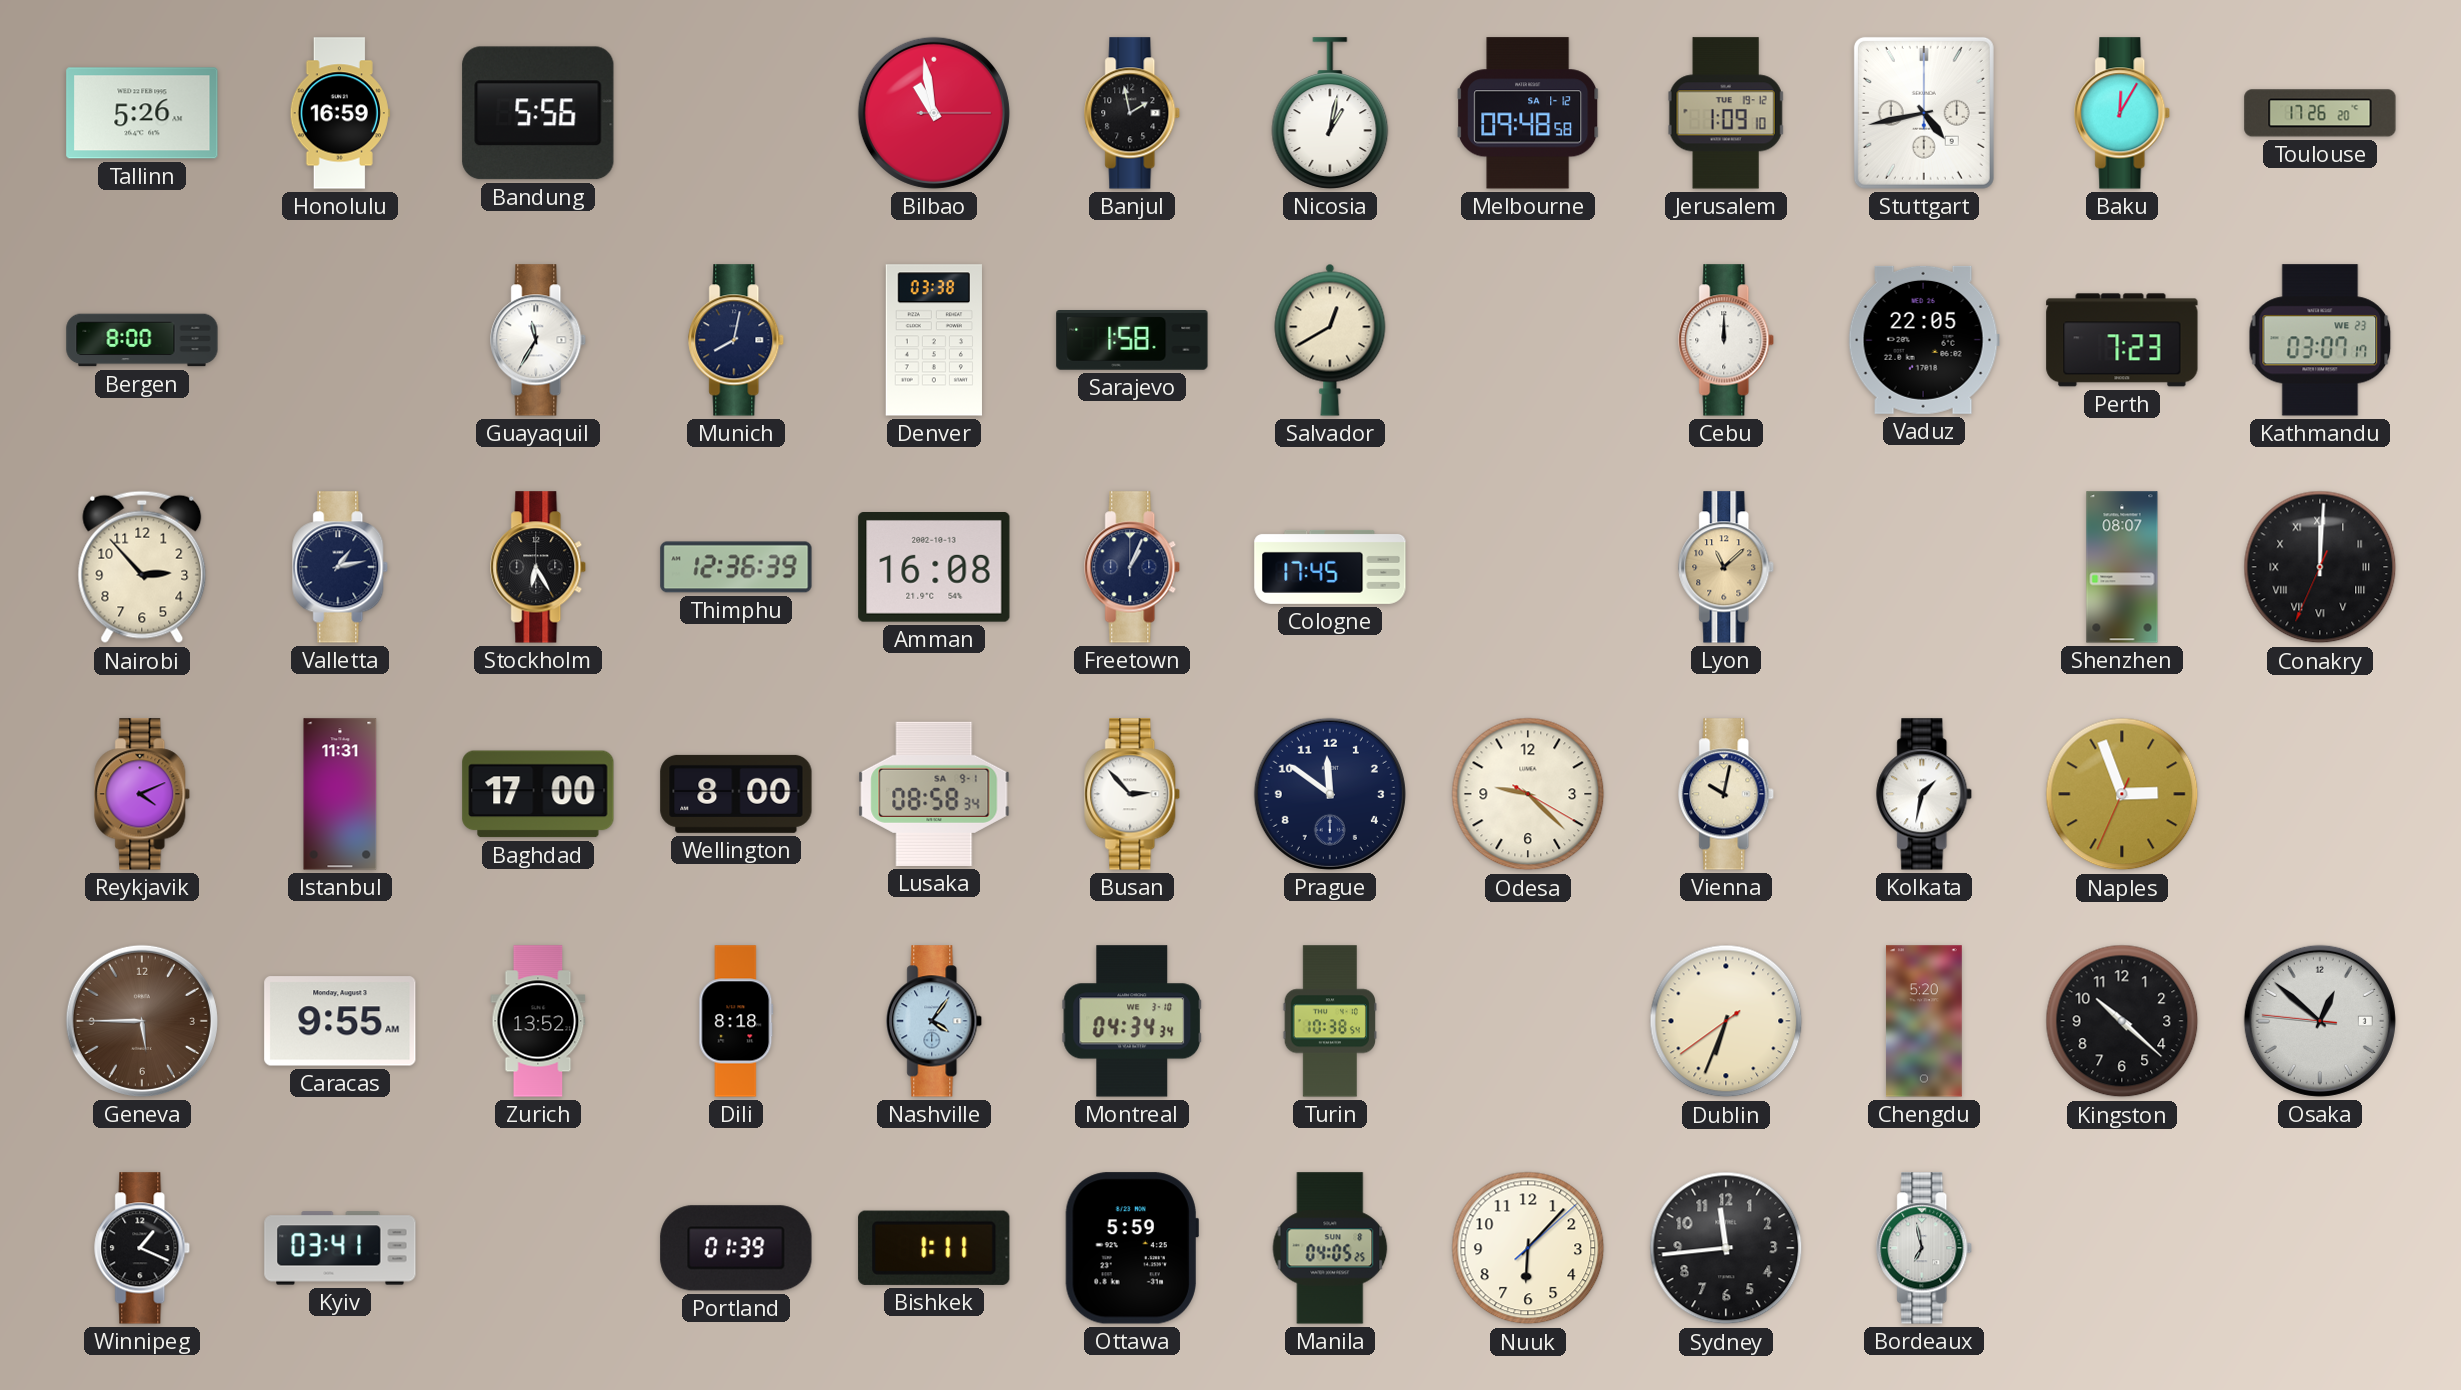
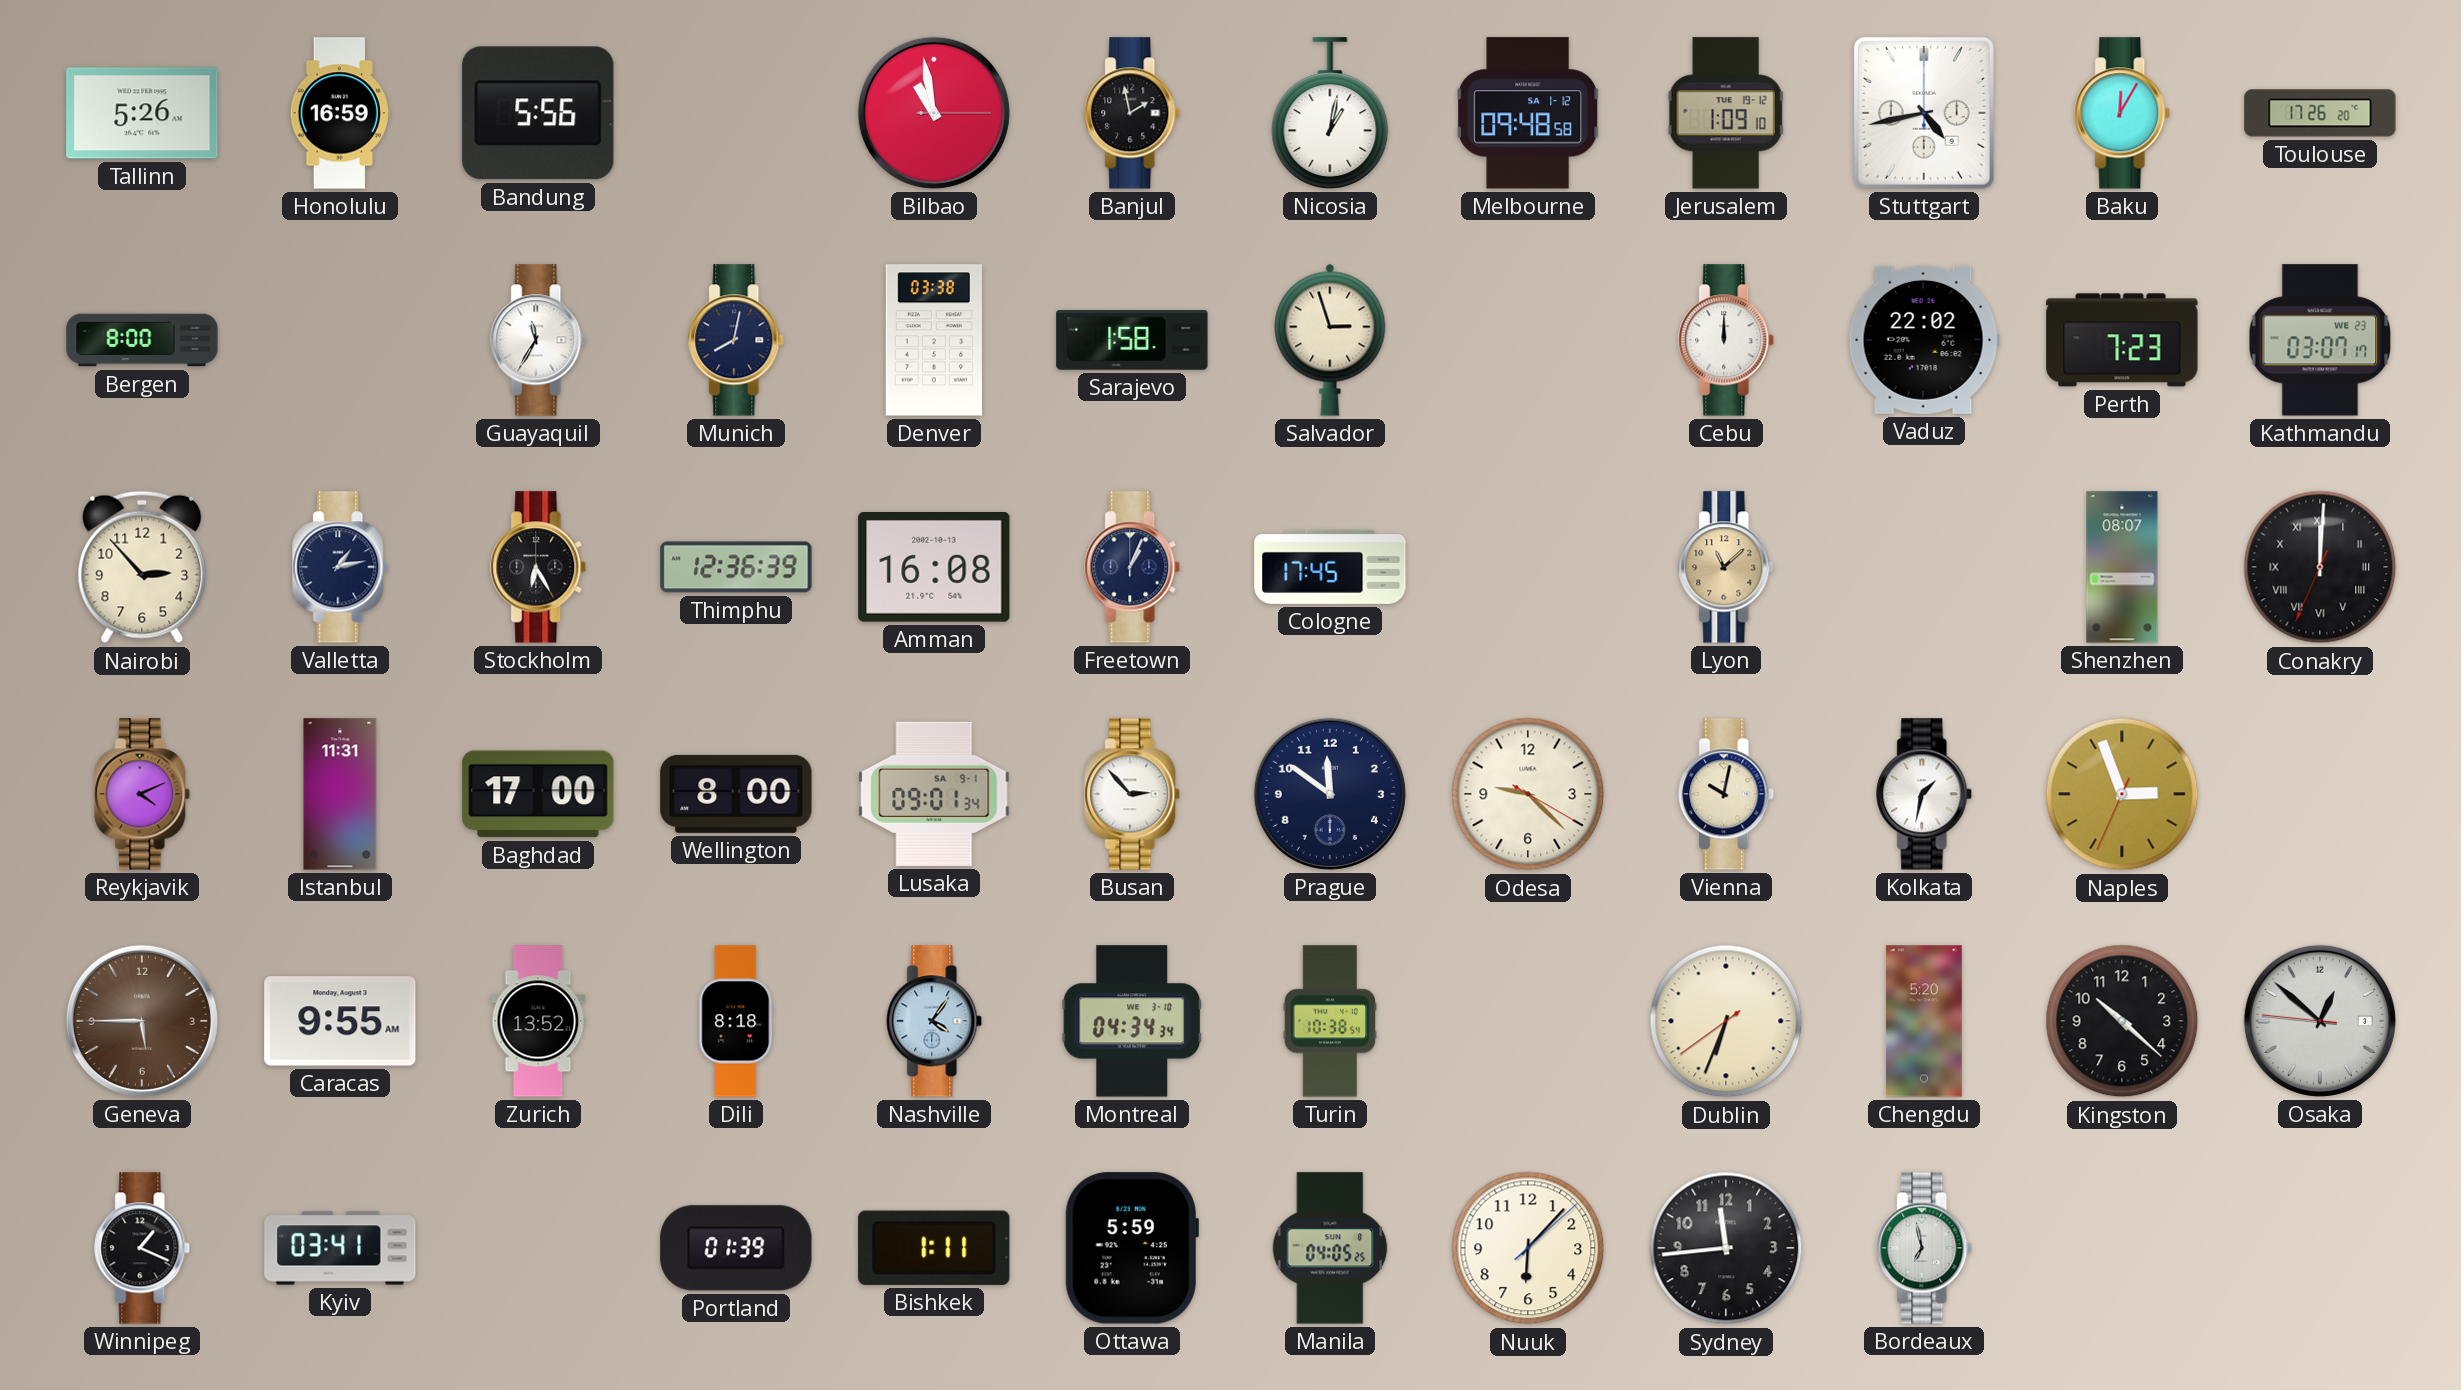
Salvador: 12:40 -> 2:57 (1330, 340)
Vaduz: 22:05 -> 22:02 (1924, 340)
Lusaka: 08:58 -> 09:01 (934, 794)
